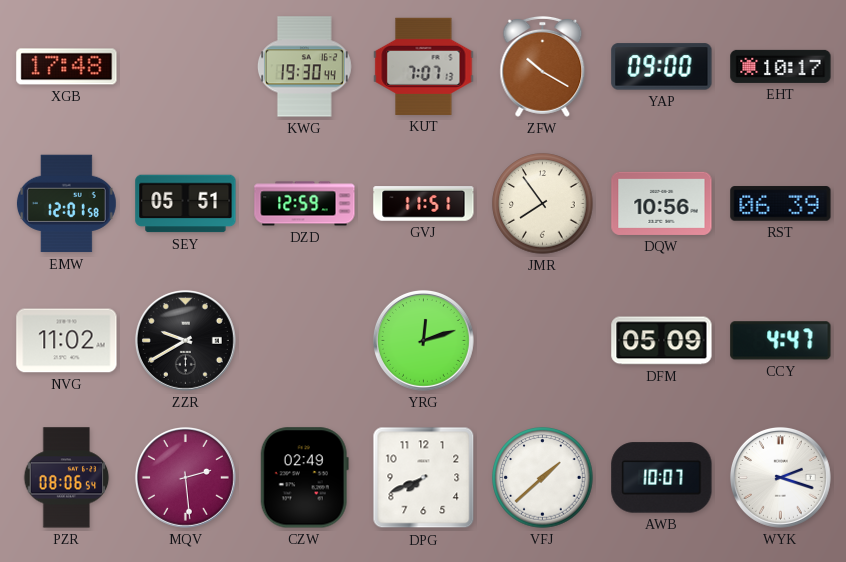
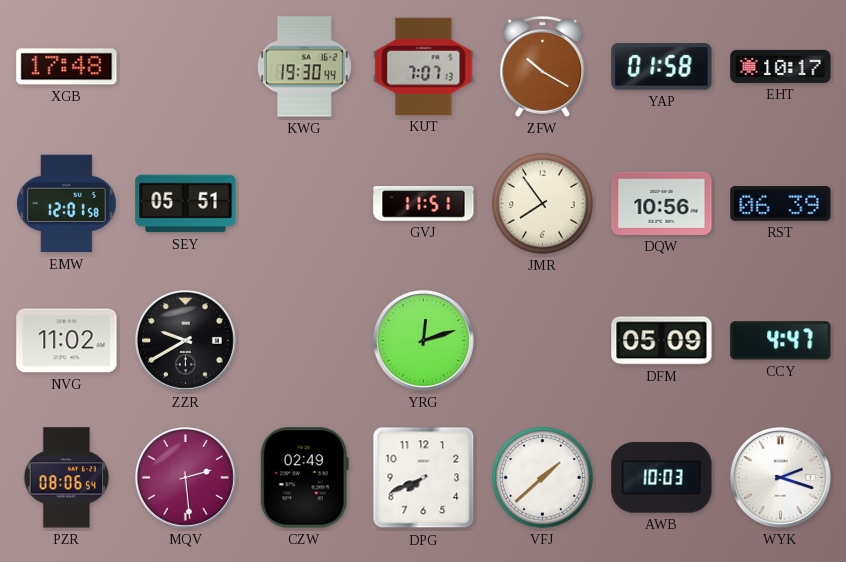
YAP: 09:00 -> 01:58 (662, 67)
DZD: 12:59 -> none (305, 204)
AWB: 10:07 -> 10:03 (662, 478)
